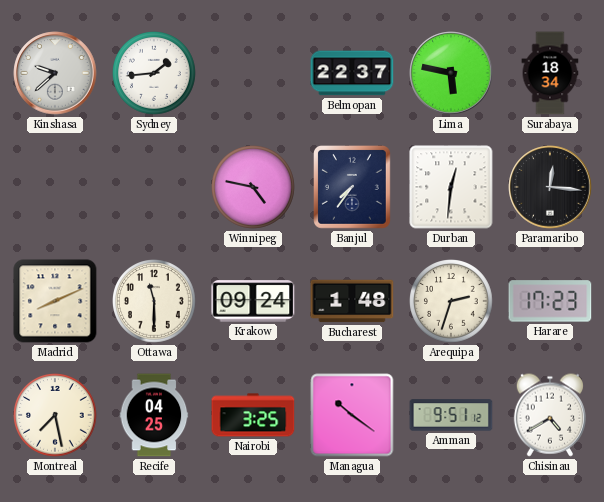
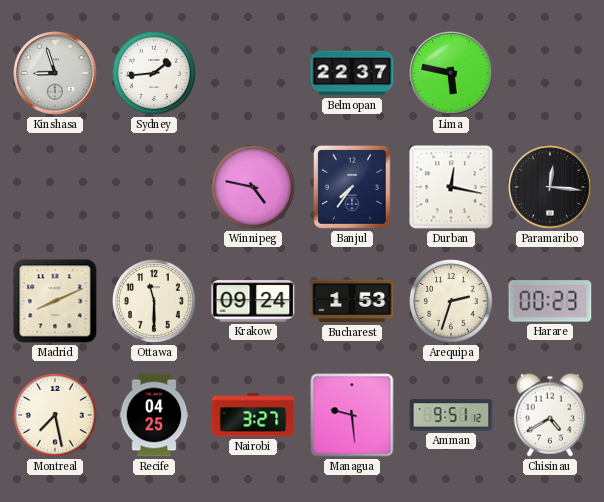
Kinshasa: 9:38 -> 8:57 (55, 73)
Surabaya: 18:34 -> none (550, 73)
Durban: 12:31 -> 12:17 (451, 187)
Bucharest: 1:48 -> 1:53 (352, 301)
Harare: 17:23 -> 00:23 (550, 301)
Nairobi: 3:25 -> 3:27 (253, 415)
Managua: 10:21 -> 9:29 (352, 415)
